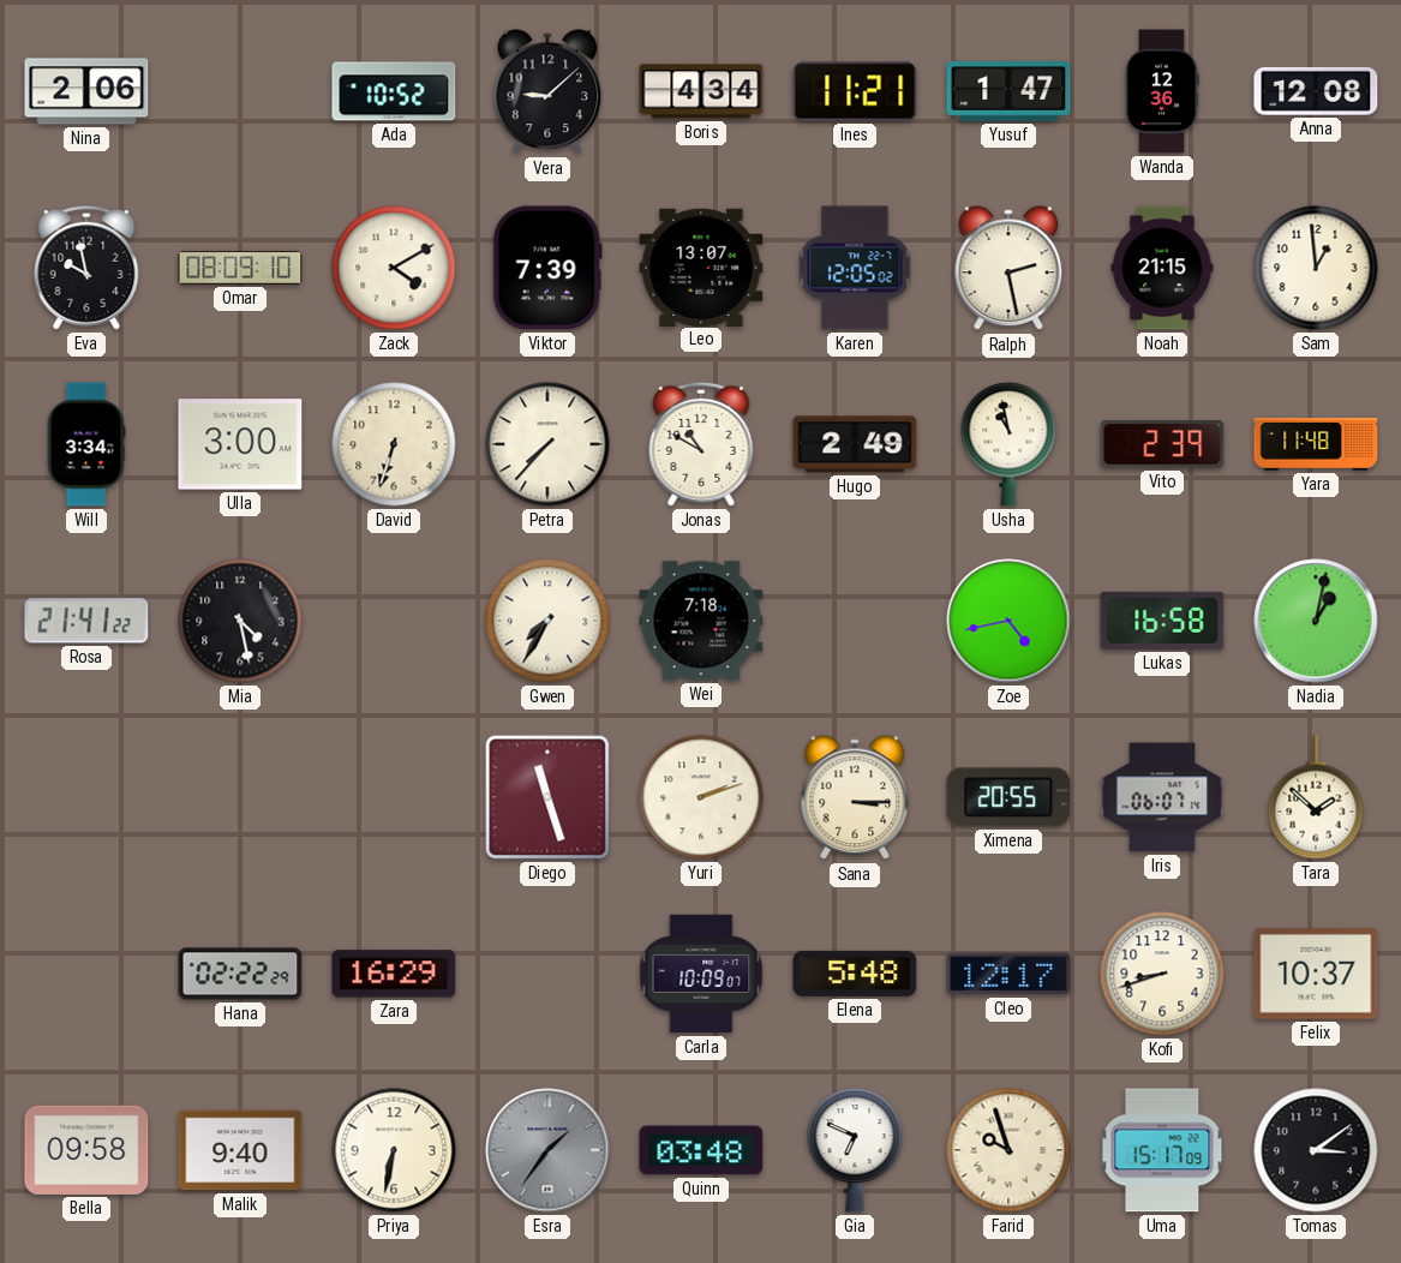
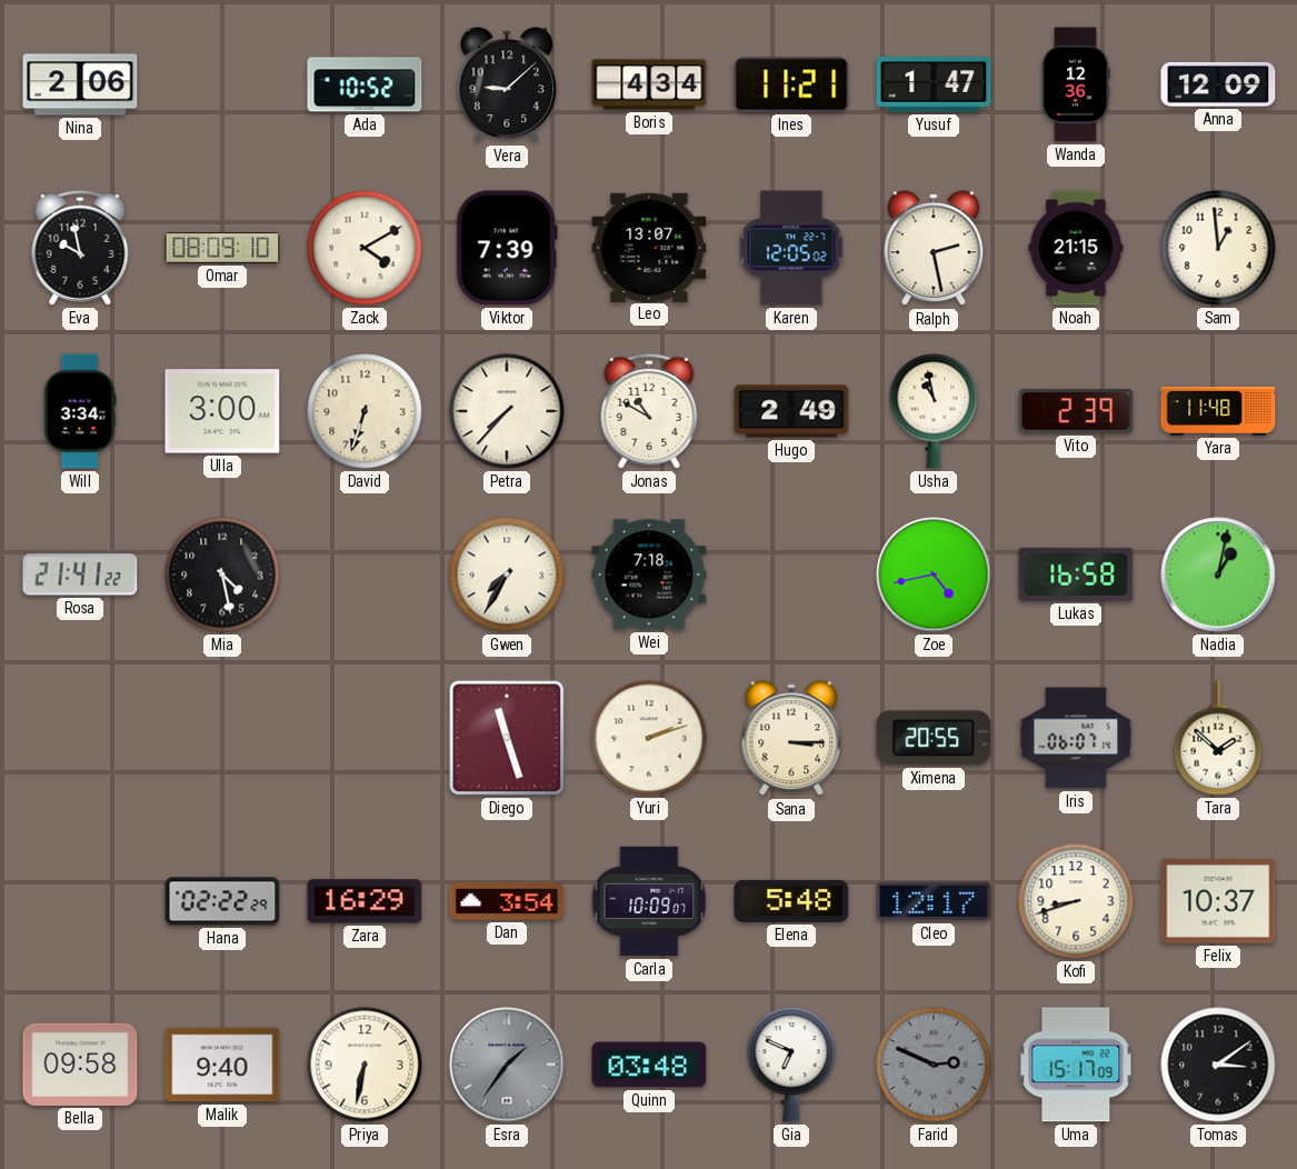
Anna: 12:08 -> 12:09 (1218, 84)
Dan: none -> 3:54 (507, 901)
Farid: 9:57 -> 2:49 (934, 1065)
Farid dial: cream -> grey (934, 1065)
